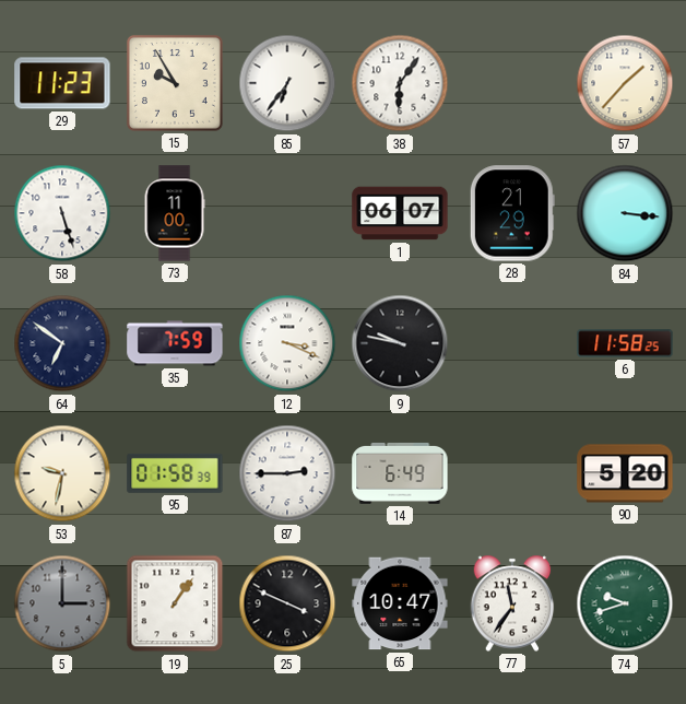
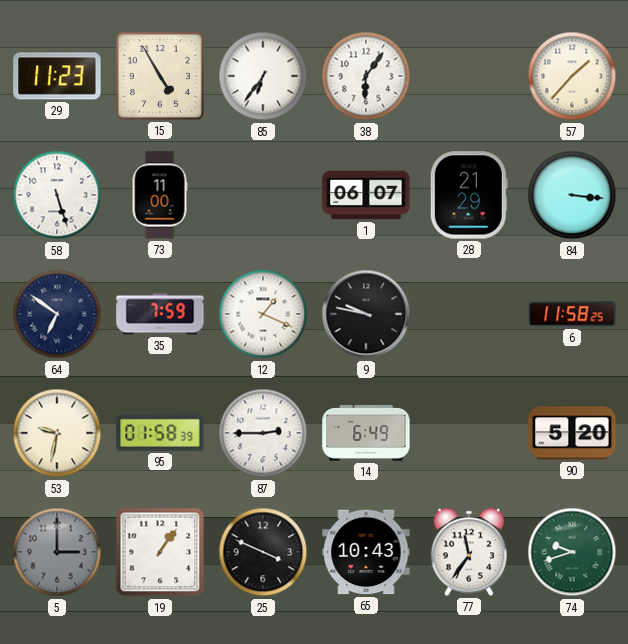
15: 9:55 -> 4:55 (160, 76)
12: 3:19 -> 1:19 (263, 314)
65: 10:47 -> 10:43 (366, 552)
